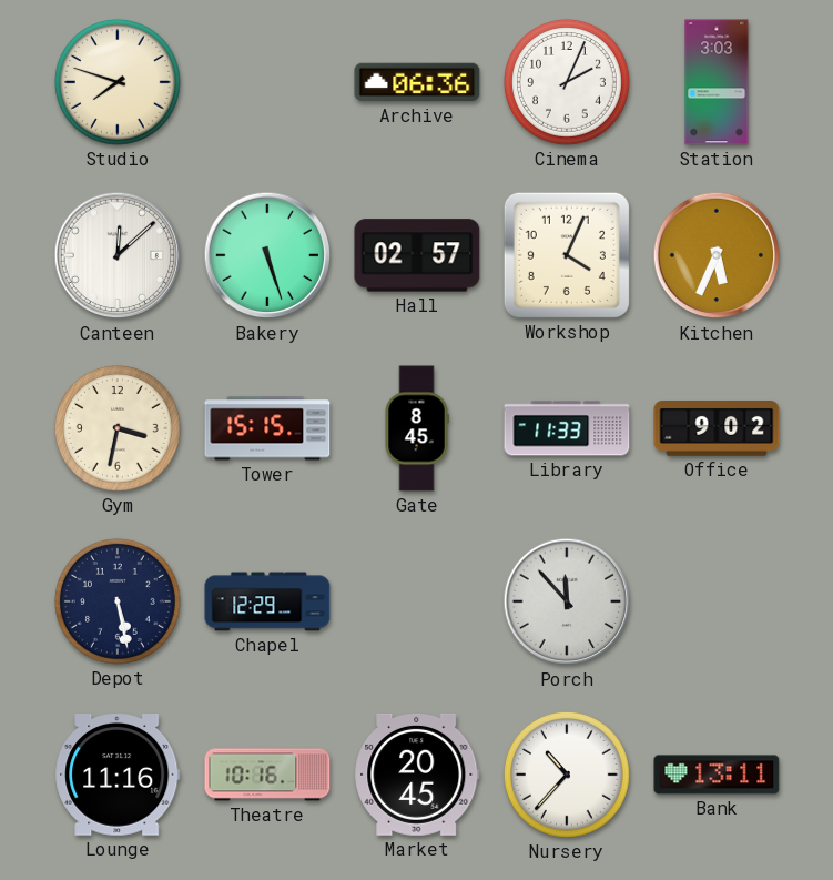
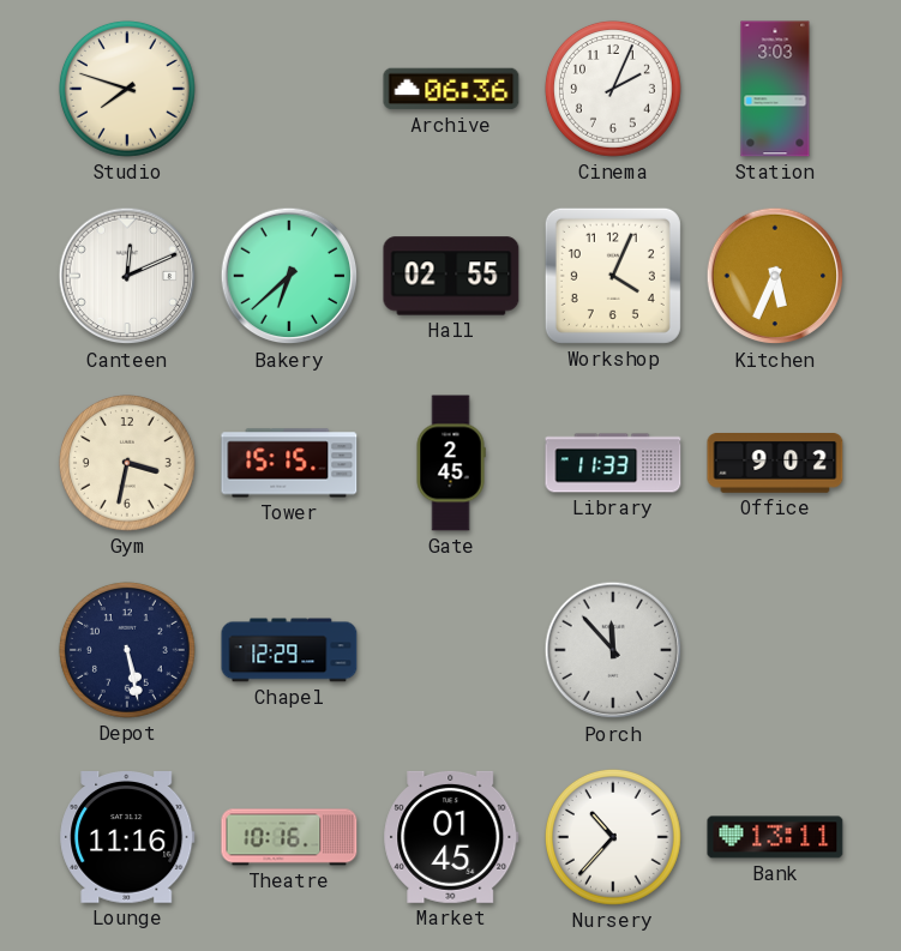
Canteen: 12:08 -> 12:11 (127, 276)
Bakery: 5:27 -> 6:38 (289, 276)
Hall: 02:57 -> 02:55 (451, 276)
Gate: 8:45 -> 2:45 (451, 463)
Market: 20:45 -> 01:45 (451, 837)
